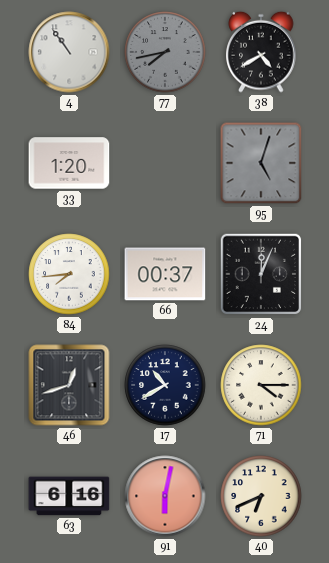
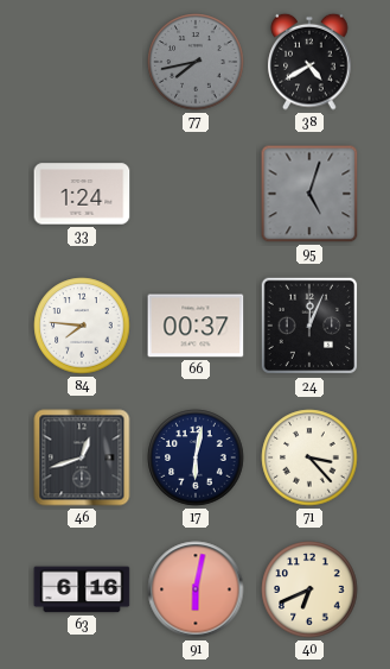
4: 10:54 -> none (69, 52)
33: 1:20 -> 1:24 (82, 194)
84: 7:44 -> 7:46 (82, 326)
17: 10:40 -> 6:02 (196, 457)
71: 4:15 -> 3:23 (309, 457)
